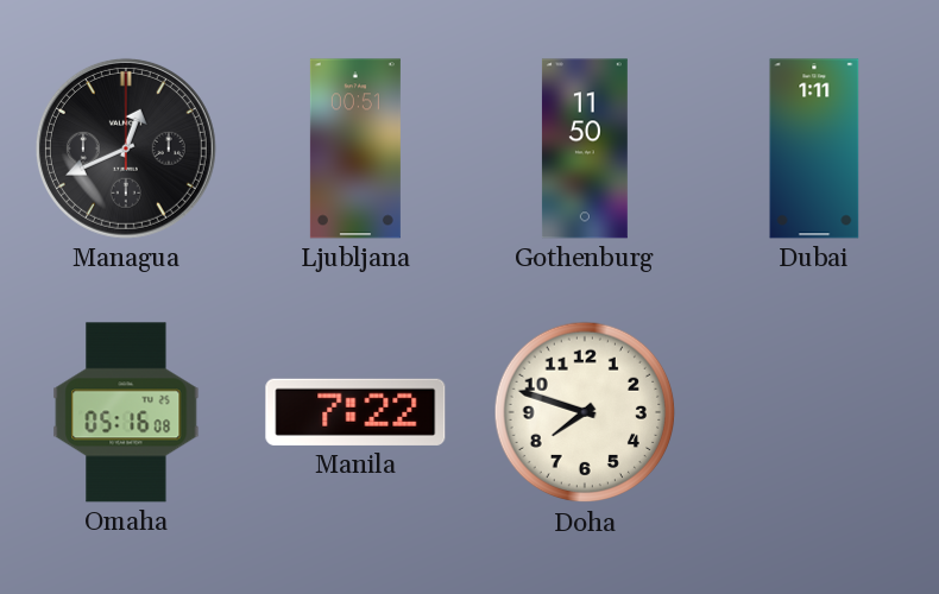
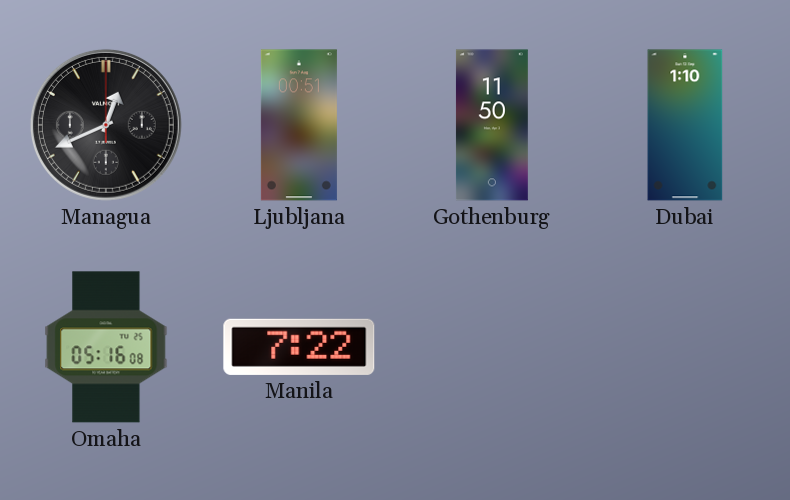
Dubai: 1:11 -> 1:10 (685, 125)
Doha: 7:48 -> none (585, 412)
